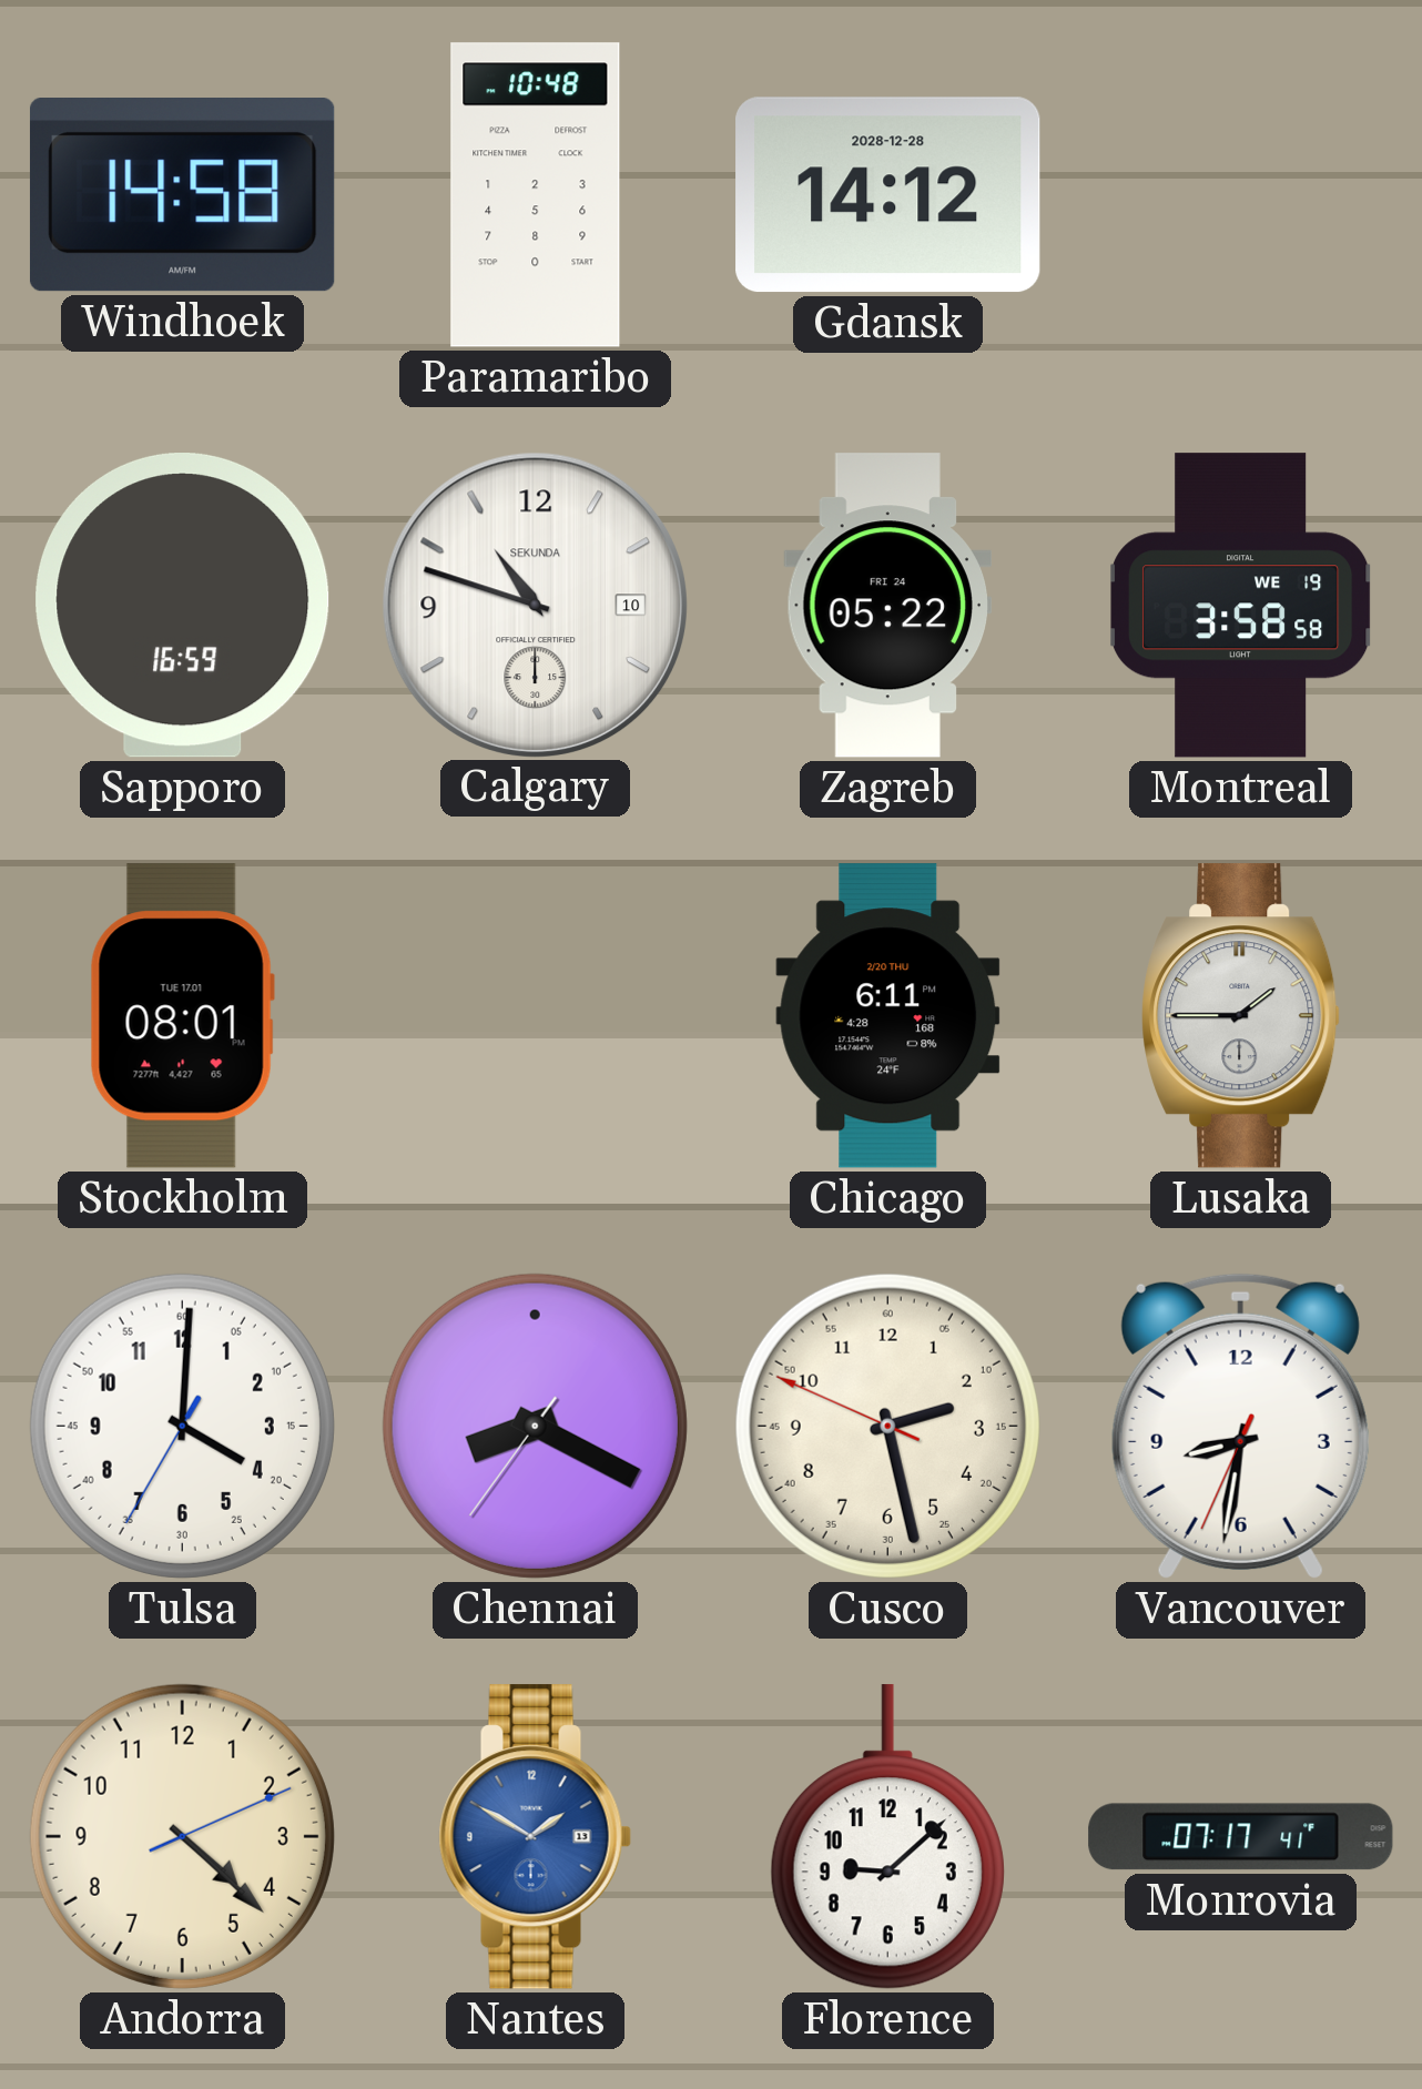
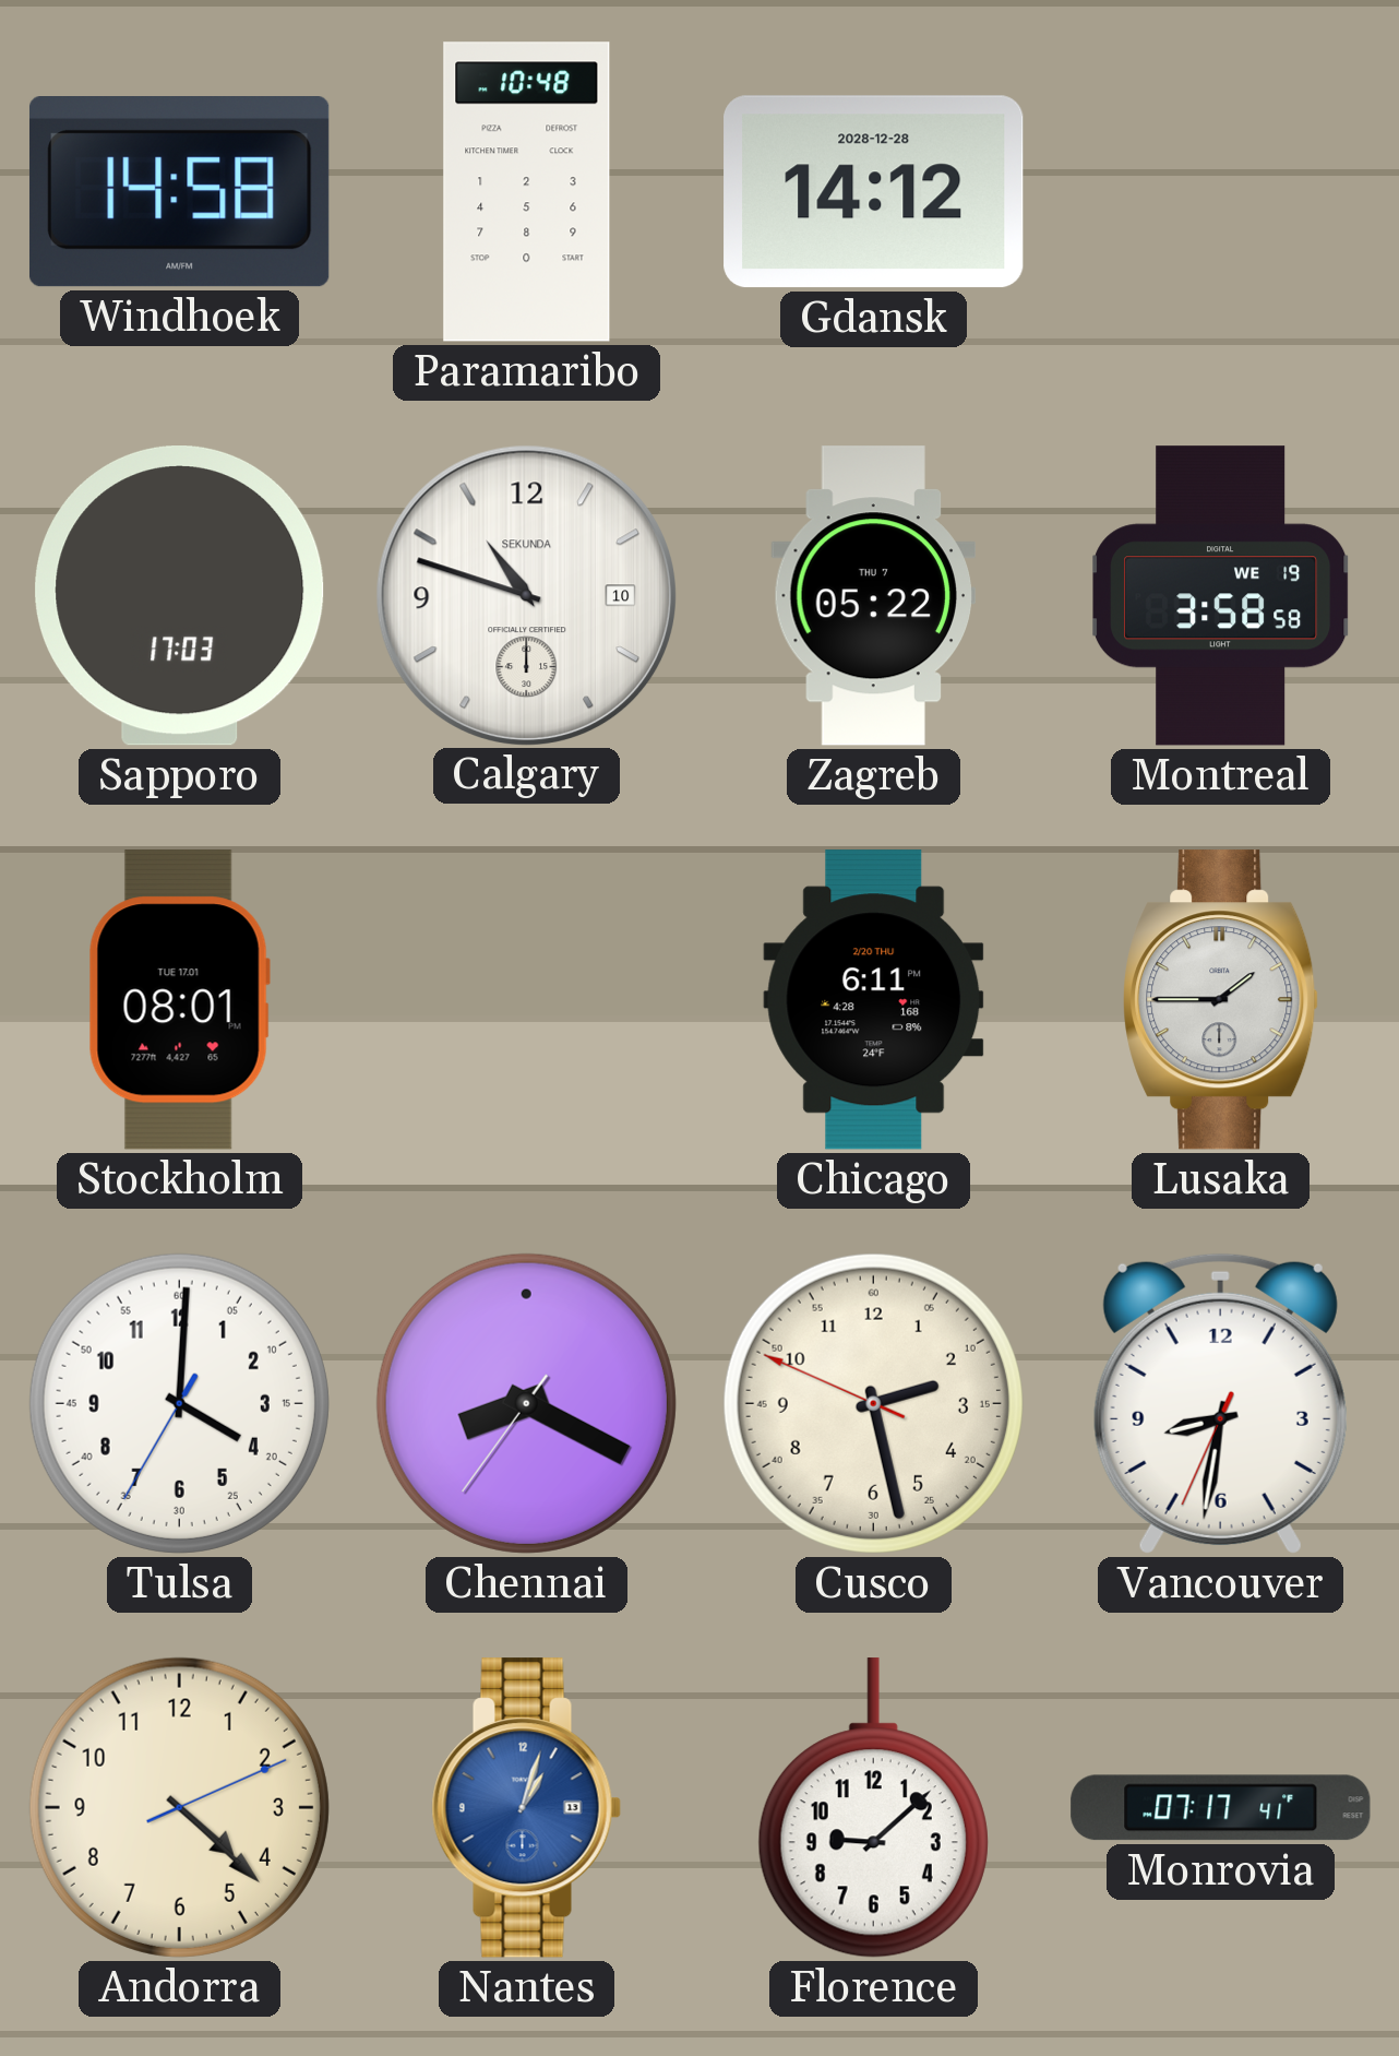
Sapporo: 16:59 -> 17:03 (180, 596)
Zagreb date: FRI 24 -> THU 7 (873, 596)
Nantes: 1:50 -> 1:03 (526, 1808)
